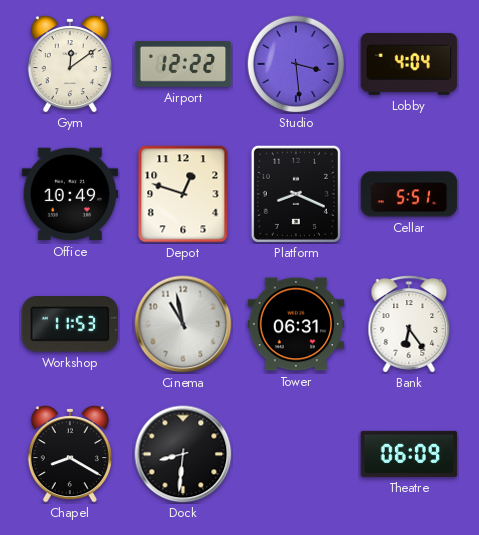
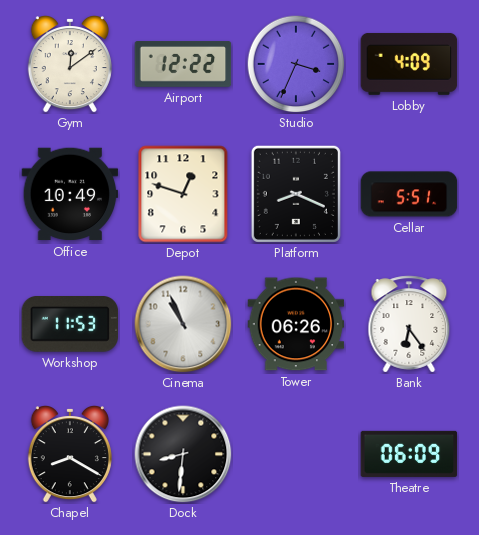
Studio: 3:29 -> 3:34 (296, 64)
Lobby: 4:04 -> 4:09 (409, 64)
Cinema: 10:58 -> 10:56 (183, 324)
Tower: 06:31 -> 06:26 (296, 324)
